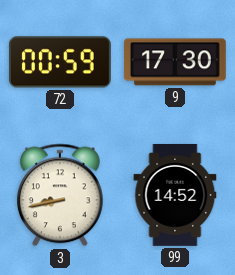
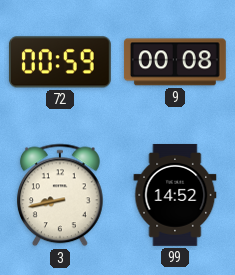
9: 17:30 -> 00:08 (175, 62)
